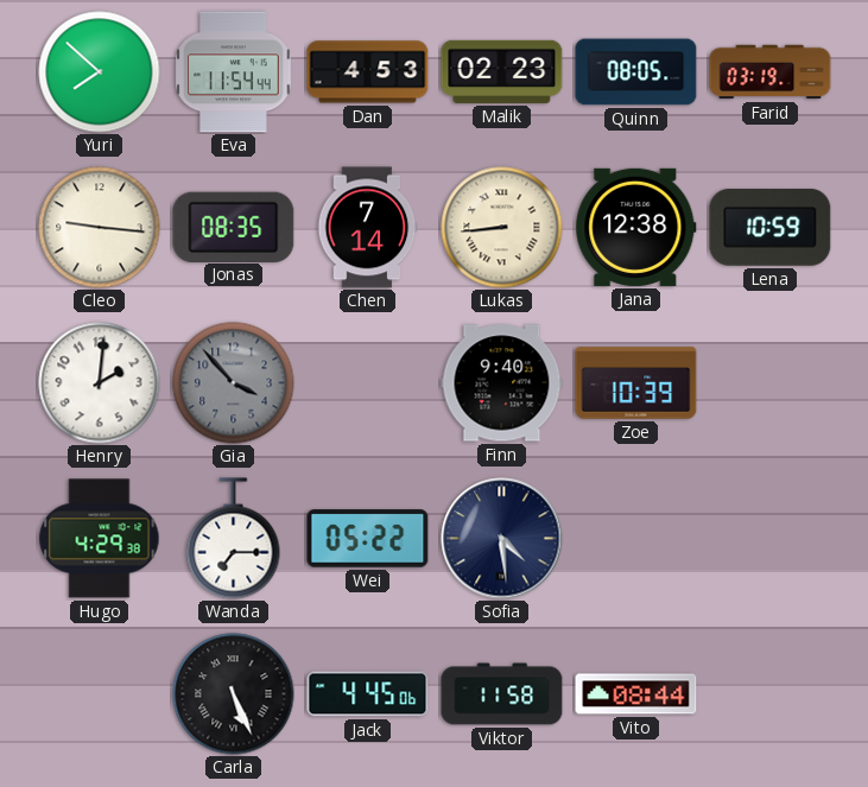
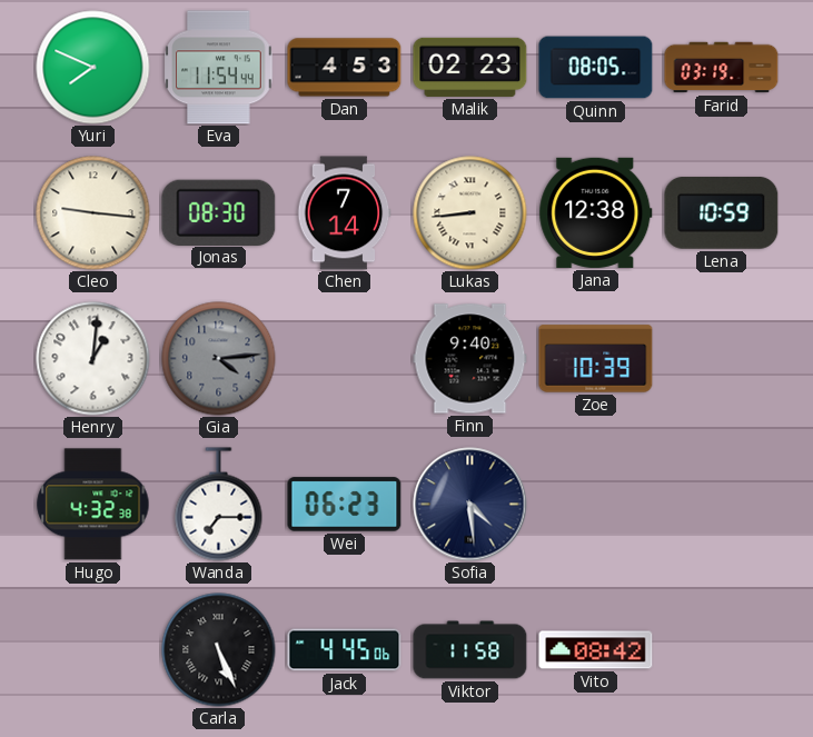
Yuri: 7:52 -> 7:49 (93, 68)
Jonas: 08:35 -> 08:30 (219, 212)
Henry: 2:01 -> 1:01 (93, 359)
Gia: 3:53 -> 4:14 (219, 359)
Hugo: 4:29 -> 4:32 (93, 505)
Wei: 05:22 -> 06:23 (345, 505)
Vito: 08:44 -> 08:42 (596, 650)
